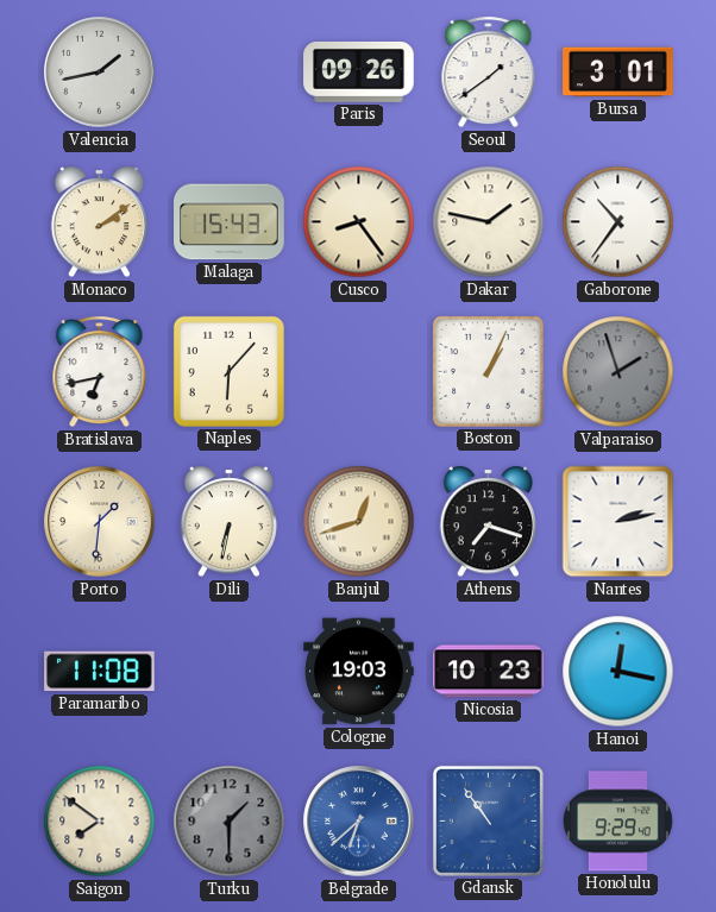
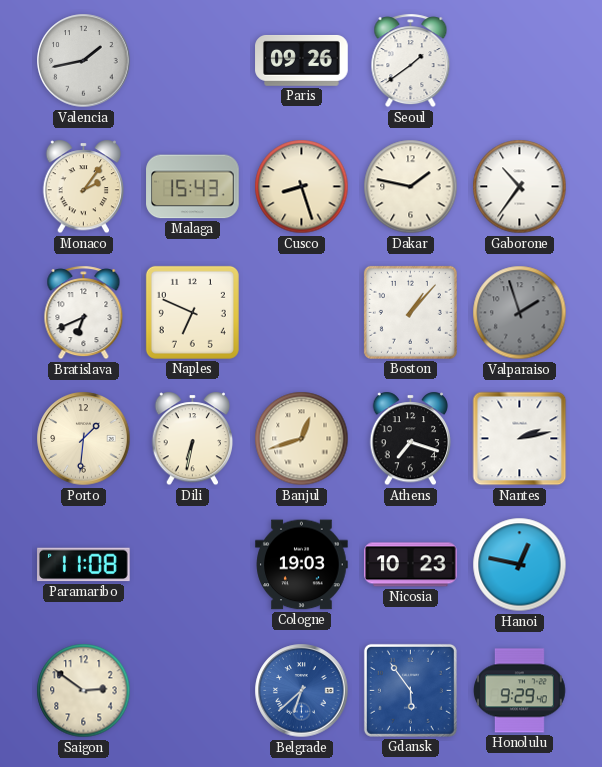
Bursa: 3:01 -> none (618, 73)
Monaco: 2:09 -> 2:06 (84, 187)
Cusco: 8:24 -> 8:27 (302, 187)
Bratislava: 6:43 -> 6:41 (84, 313)
Naples: 6:07 -> 6:49 (192, 312)
Boston: 1:04 -> 1:07 (410, 312)
Hanoi: 12:17 -> 12:47 (520, 565)
Saigon: 7:51 -> 2:51 (84, 691)
Turku: 1:30 -> none (230, 822)
Gdansk: 10:54 -> 5:54 (410, 690)
